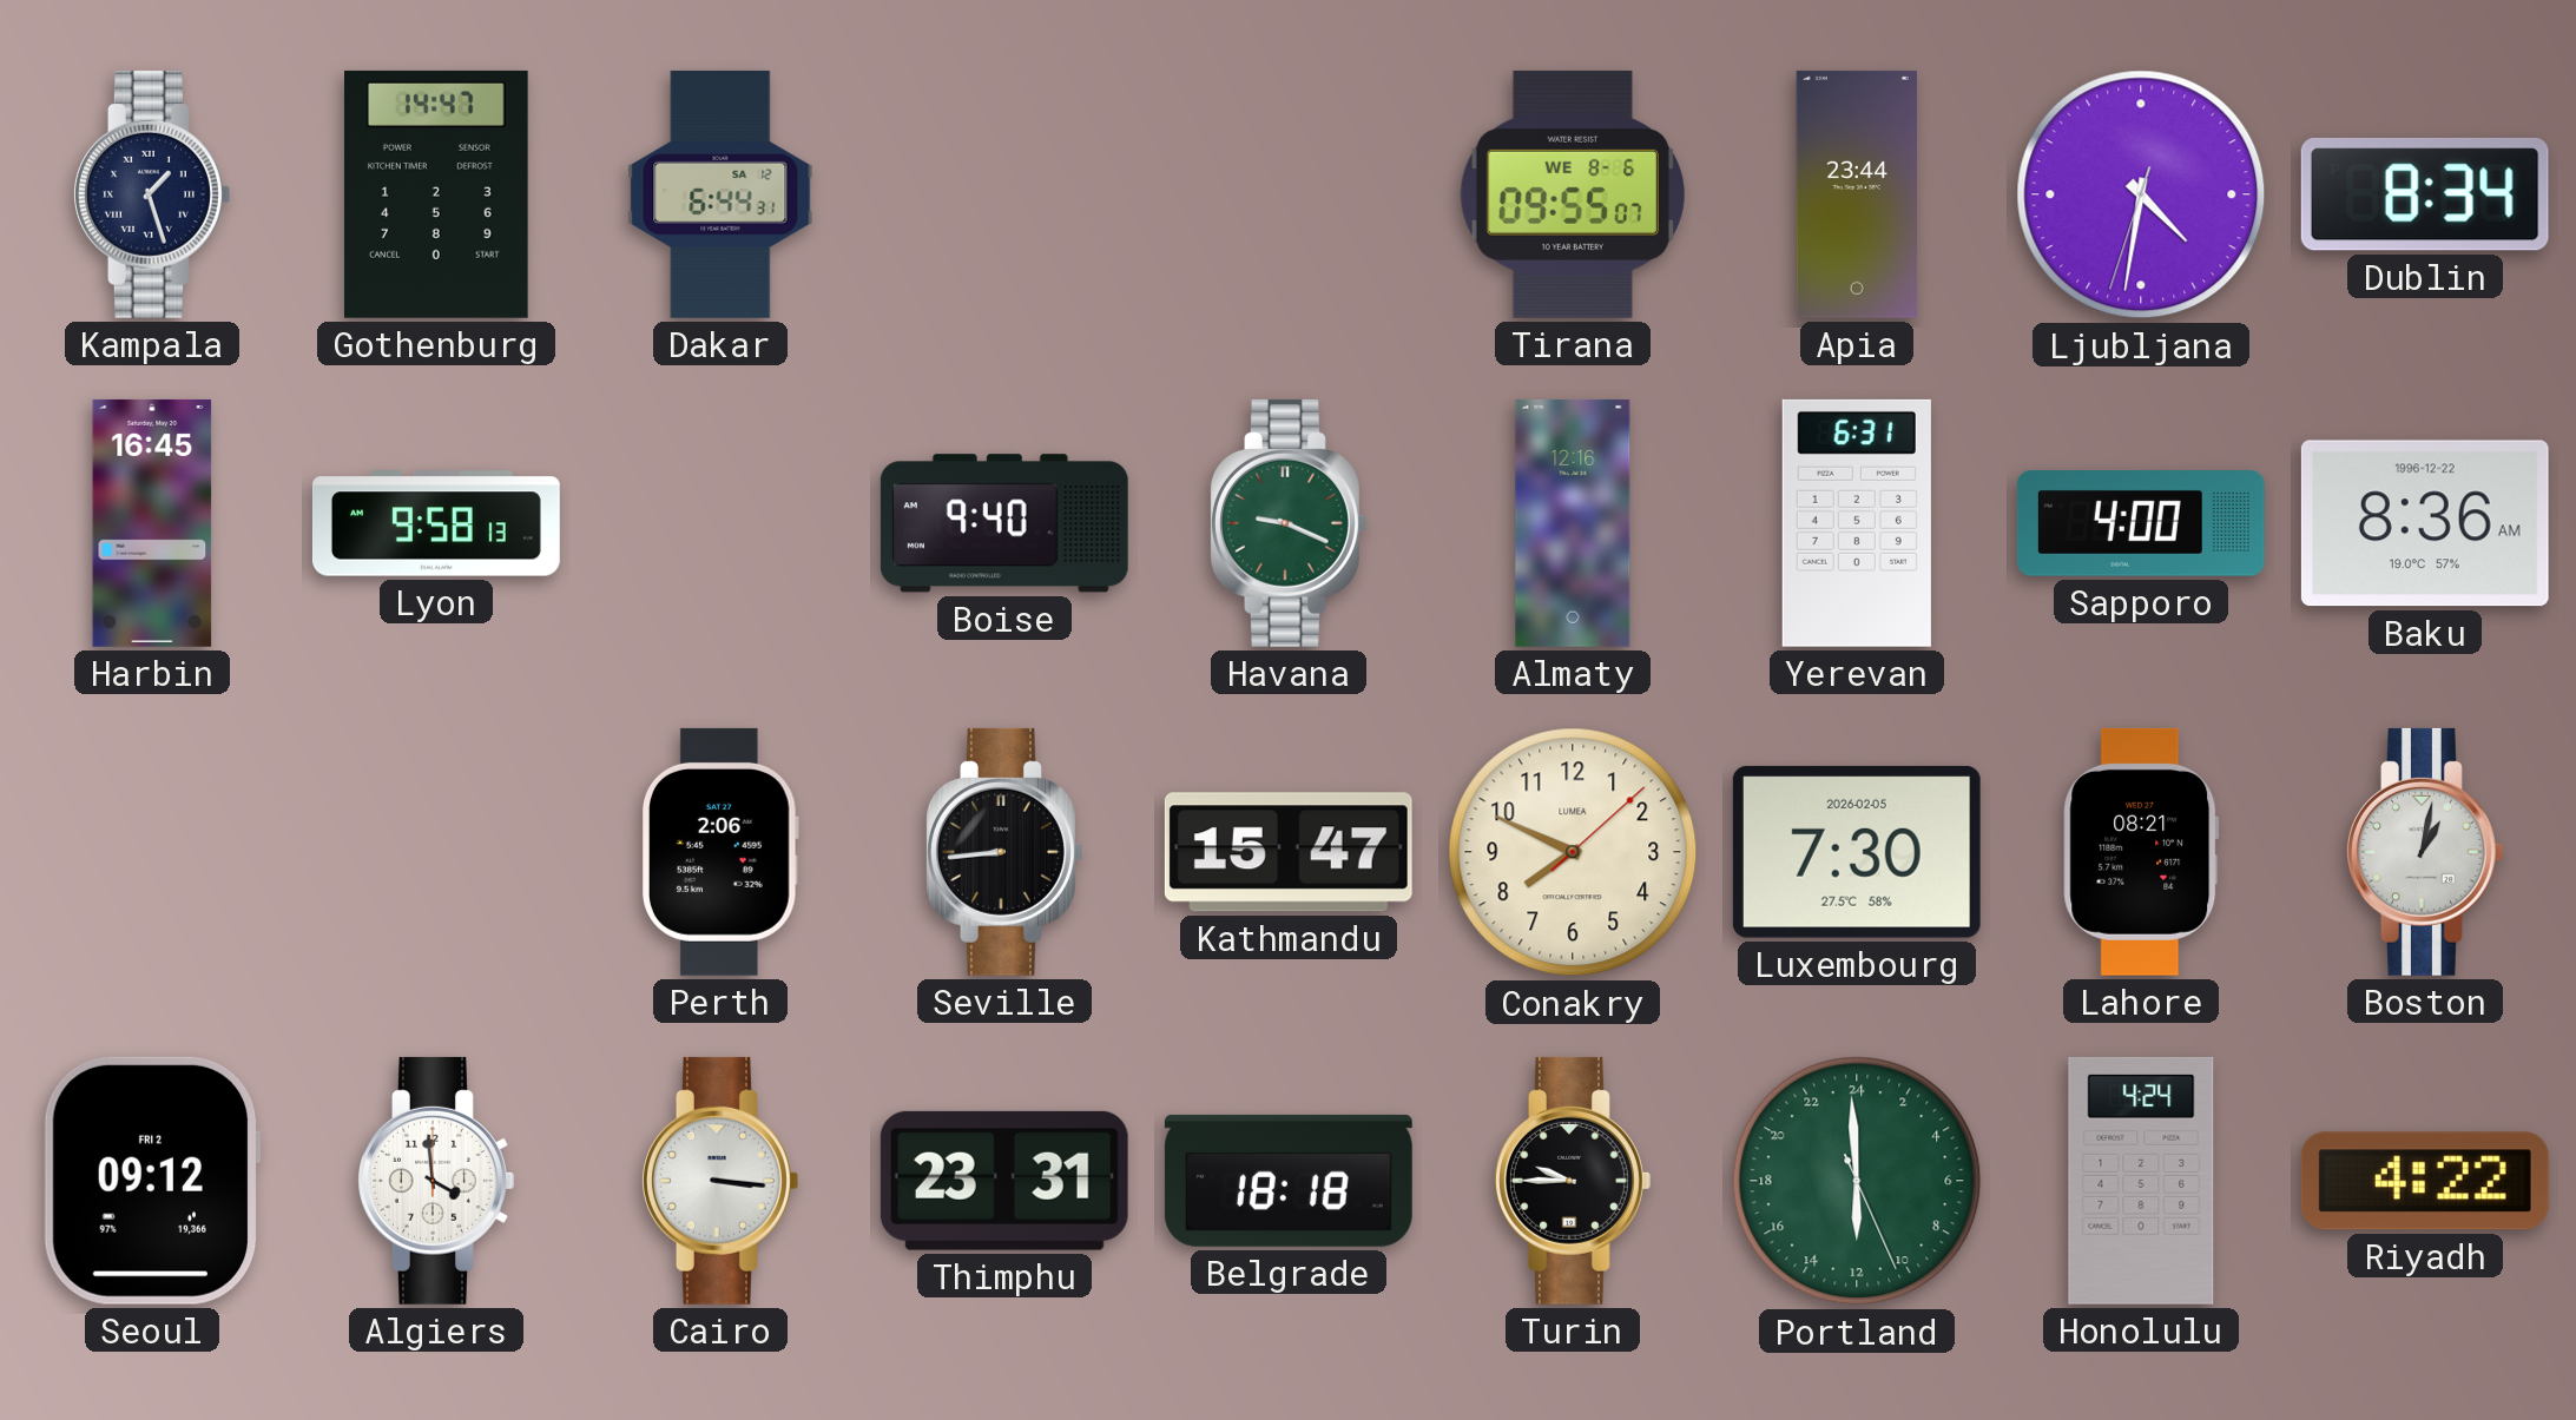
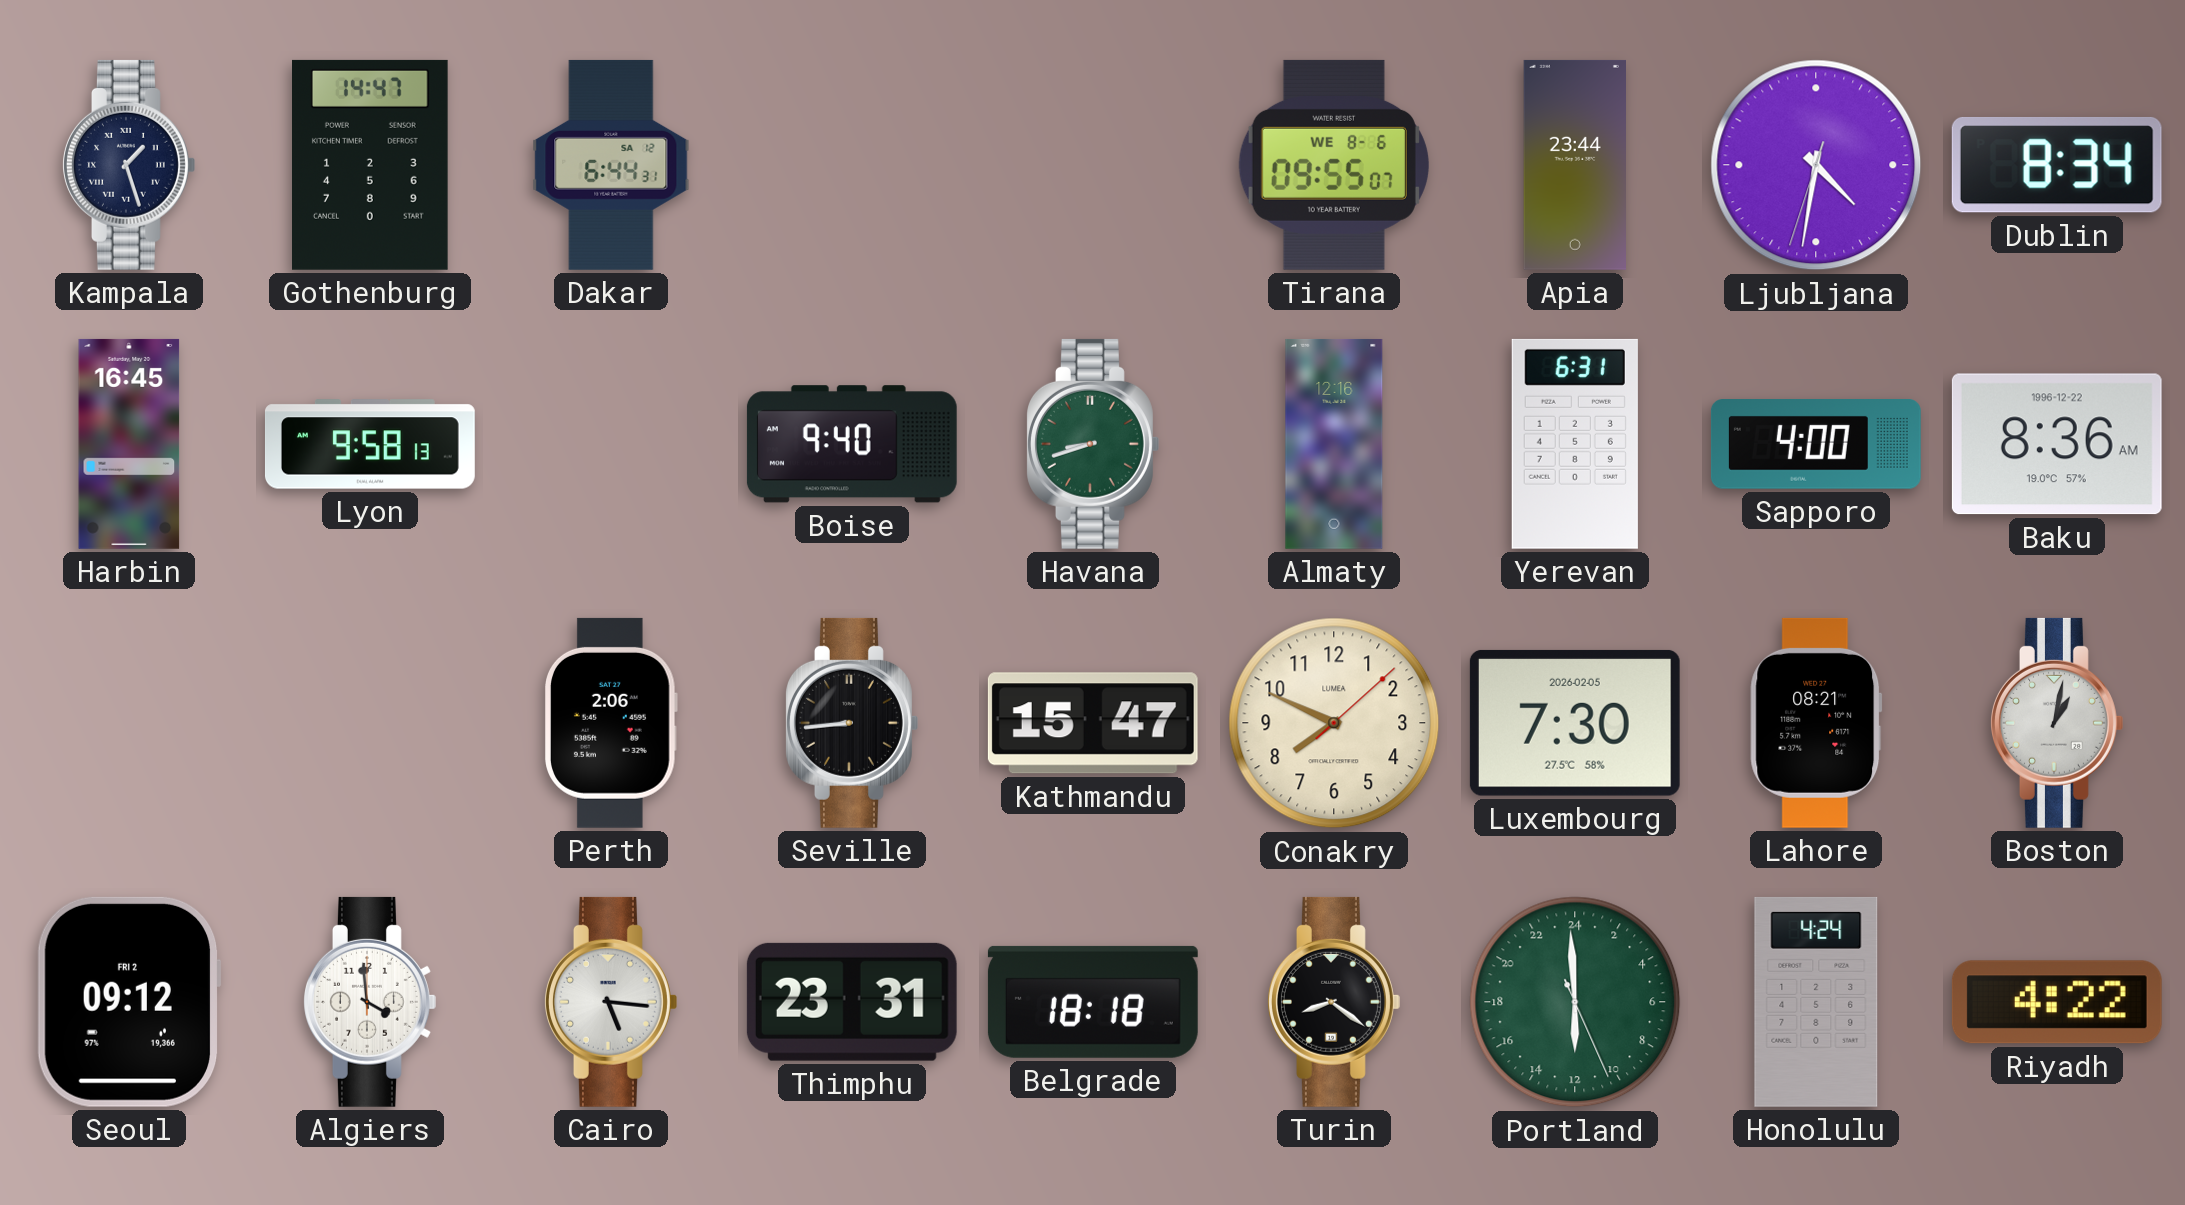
Havana: 9:19 -> 8:42 (1093, 444)
Cairo: 3:16 -> 5:16 (611, 1002)
Turin: 9:45 -> 8:21 (1334, 1002)
